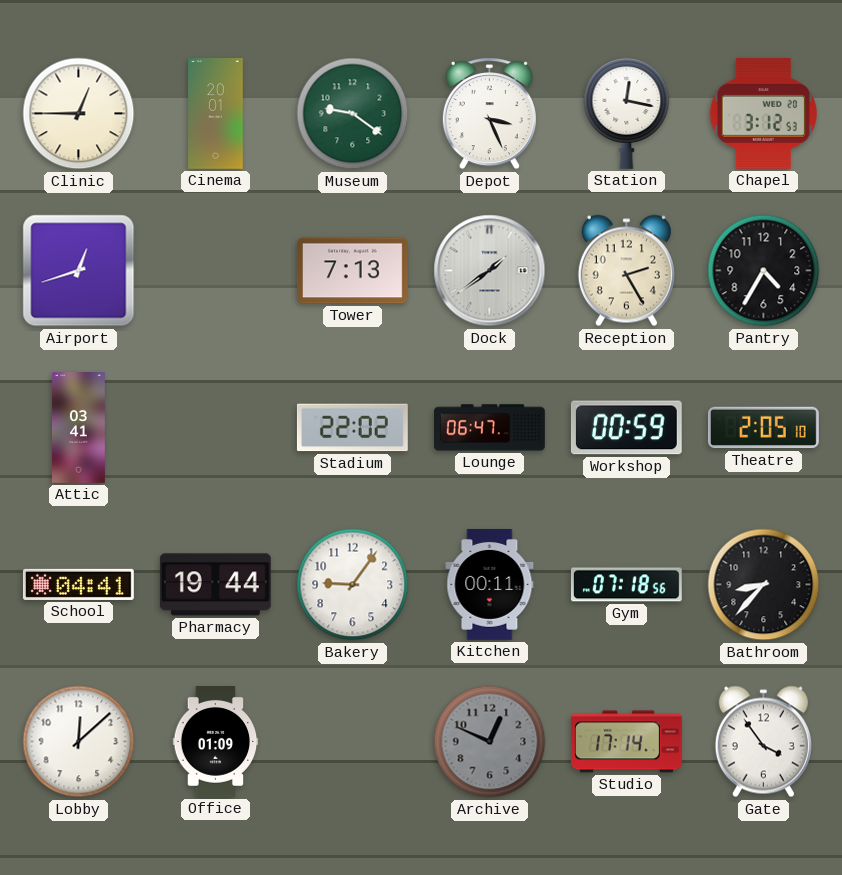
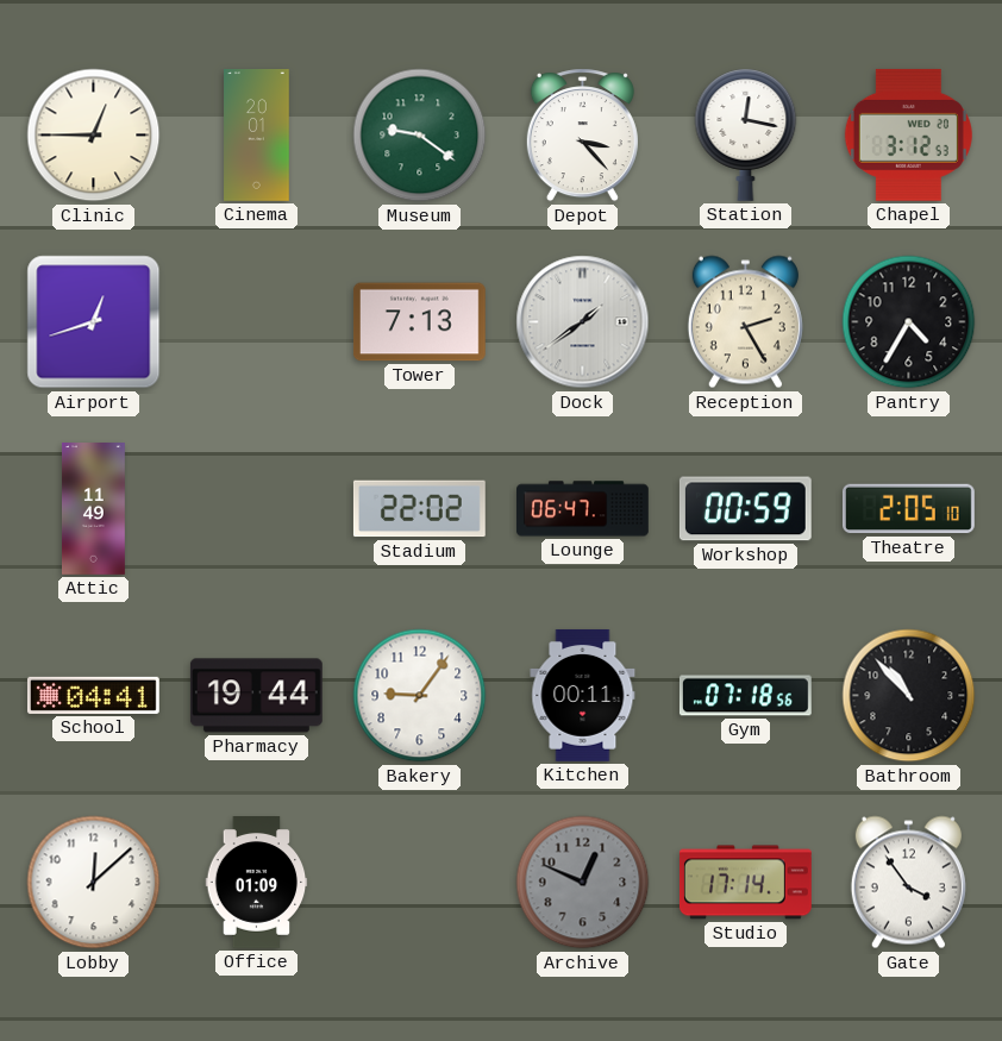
Depot: 3:26 -> 3:23 (582, 136)
Attic: 03:41 -> 11:49 (94, 509)
Bathroom: 8:37 -> 10:53 (909, 696)
